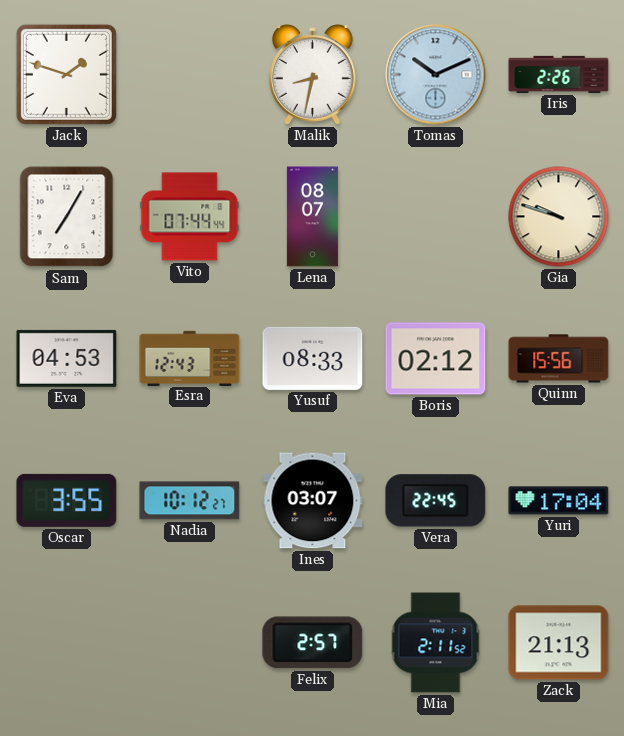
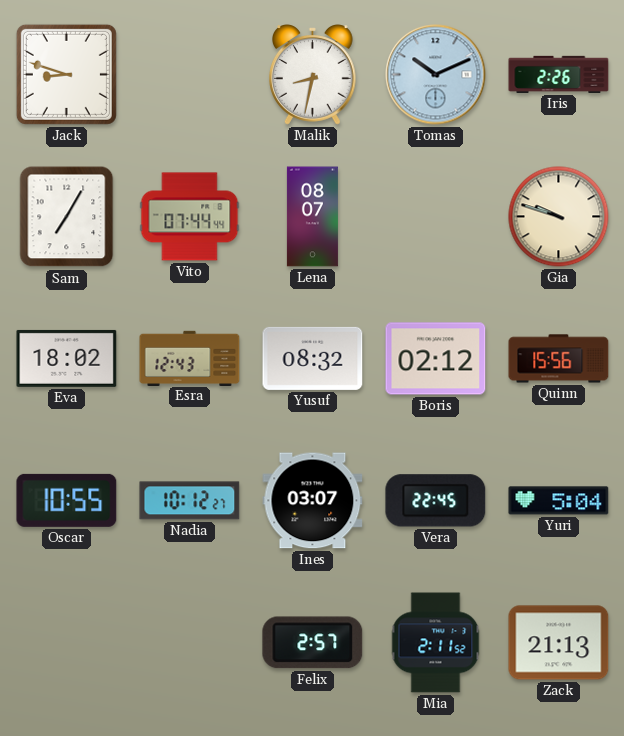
Jack: 1:48 -> 8:48 (66, 74)
Eva: 04:53 -> 18:02 (67, 358)
Yusuf: 08:33 -> 08:32 (313, 358)
Oscar: 3:55 -> 10:55 (67, 500)
Yuri: 17:04 -> 5:04 (559, 501)
